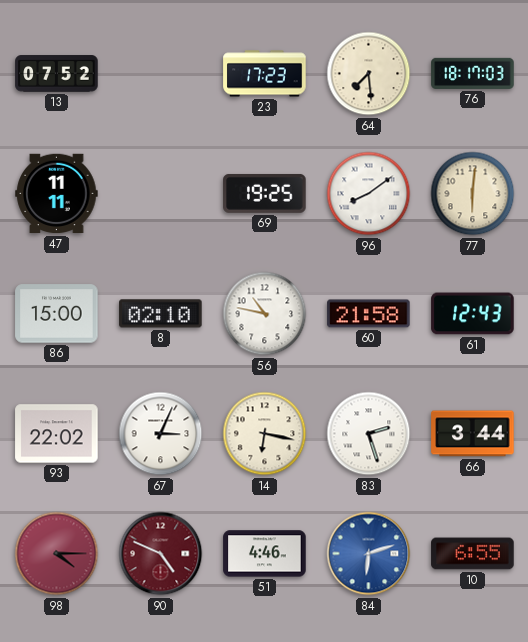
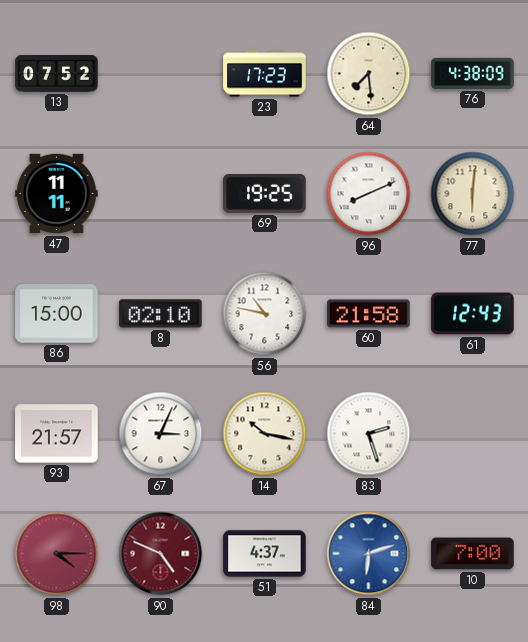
76: 18:17 -> 4:38 (473, 73)
96: 8:09 -> 8:11 (369, 194)
93: 22:02 -> 21:57 (57, 434)
14: 6:17 -> 10:17 (265, 434)
66: 3:44 -> none (473, 434)
51: 4:46 -> 4:37 (265, 554)
10: 6:55 -> 7:00 (473, 554)
